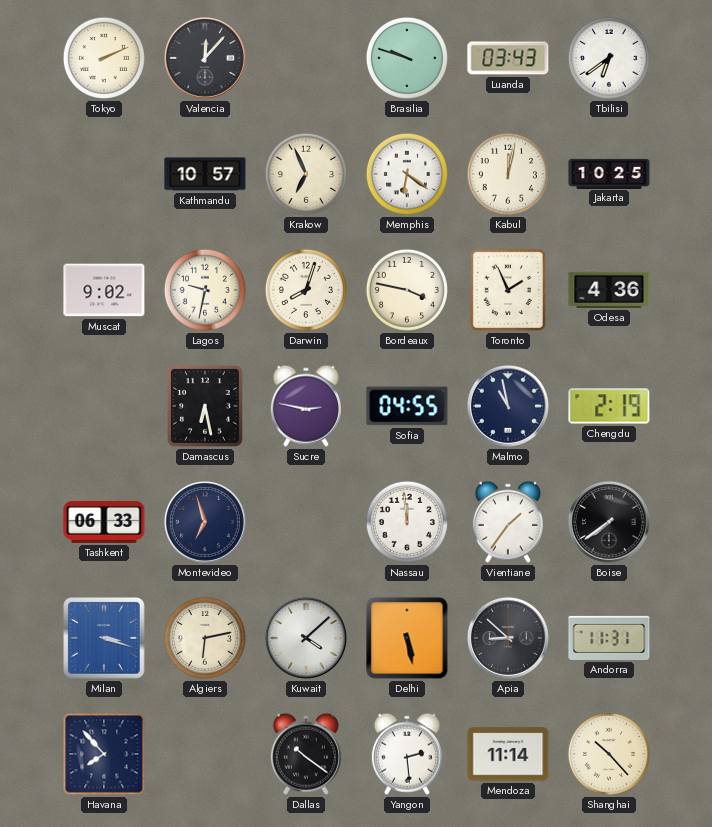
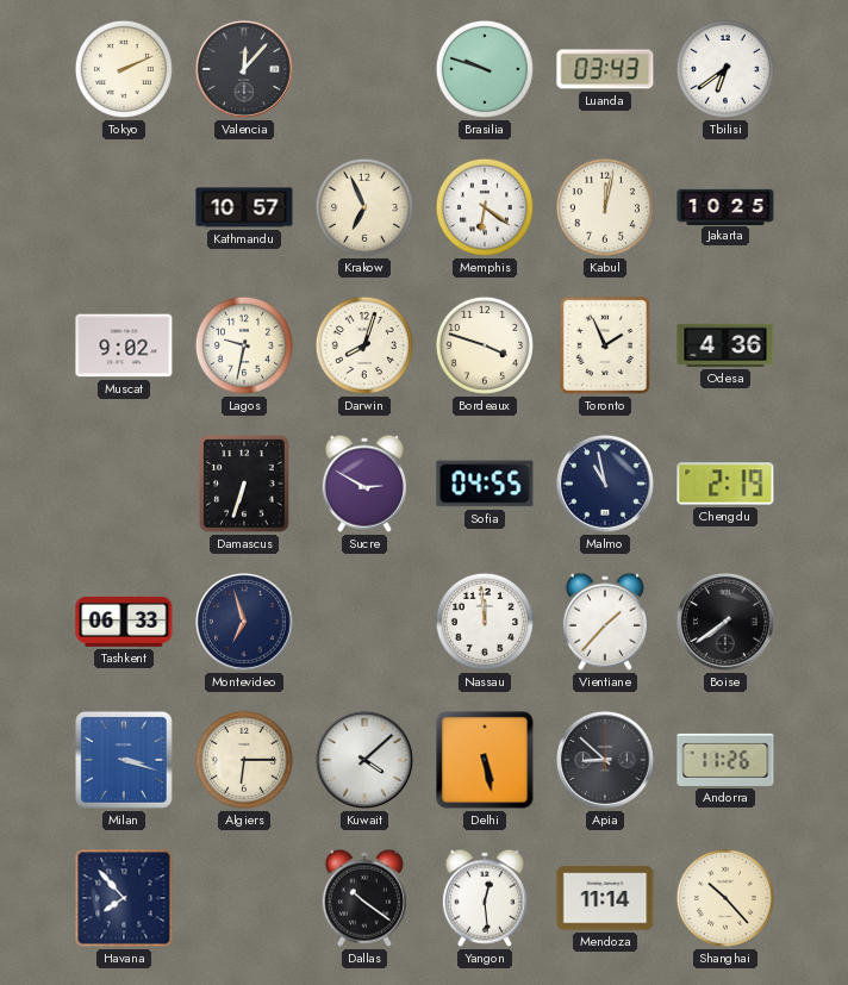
Bordeaux: 3:47 -> 3:48 (485, 345)
Damascus: 6:28 -> 6:33 (245, 484)
Sucre: 2:47 -> 2:50 (364, 484)
Vientiane: 1:36 -> 1:37 (605, 622)
Algiers: 6:13 -> 6:15 (244, 760)
Andorra: 11:31 -> 11:26 (725, 760)
Yangon: 2:29 -> 12:29 (485, 898)
